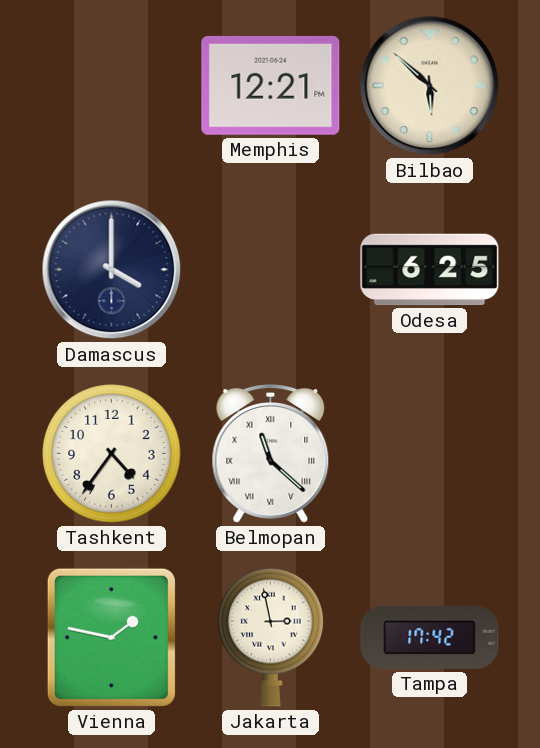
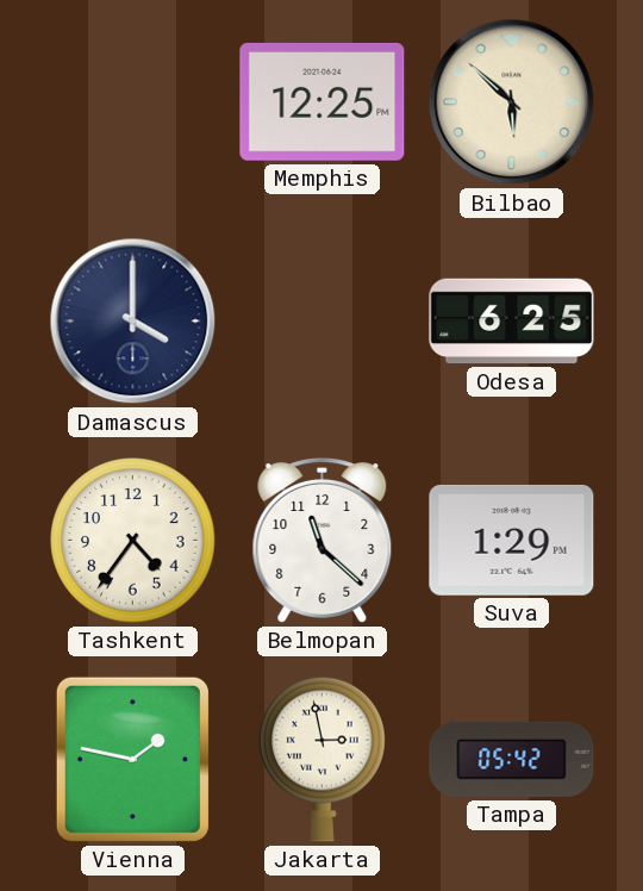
Memphis: 12:21 -> 12:25 (323, 101)
Belmopan numerals: Roman -> Arabic (323, 541)
Suva: none -> 1:29 (512, 540)
Tampa: 17:42 -> 05:42 (512, 759)
